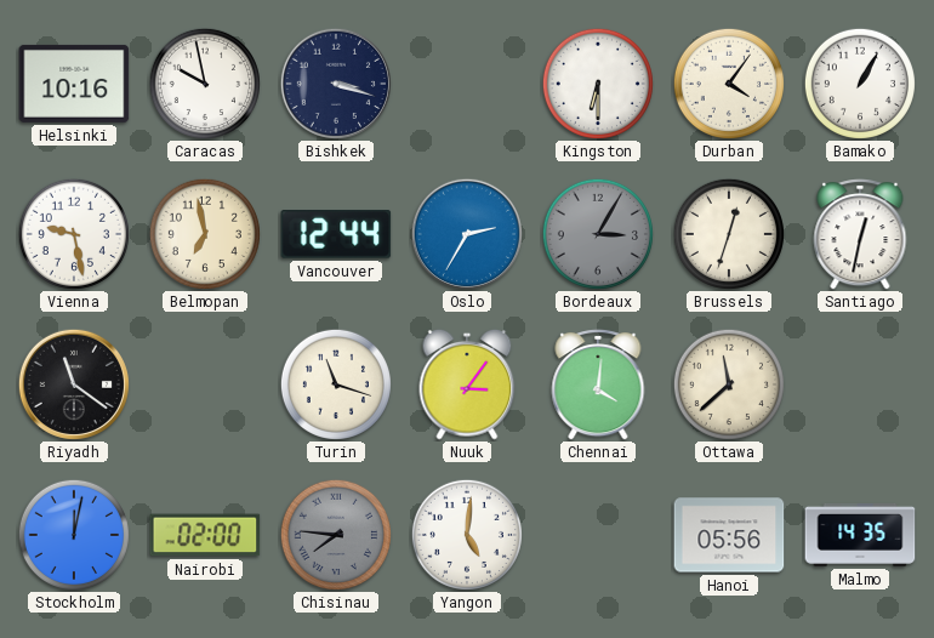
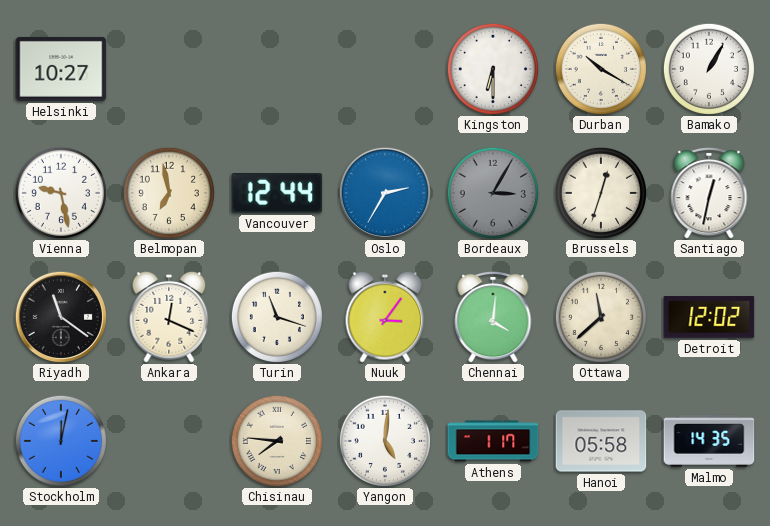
Helsinki: 10:16 -> 10:27 (61, 69)
Caracas: 9:58 -> none (205, 84)
Bishkek: 3:18 -> none (335, 82)
Durban: 4:06 -> 10:20 (601, 69)
Ankara: none -> 12:19 (169, 317)
Detroit: none -> 12:02 (709, 317)
Nairobi: 02:00 -> none (205, 535)
Chisinau dial: grey -> cream (277, 441)
Athens: none -> 1:17 (493, 441)
Hanoi: 05:56 -> 05:58 (601, 441)
